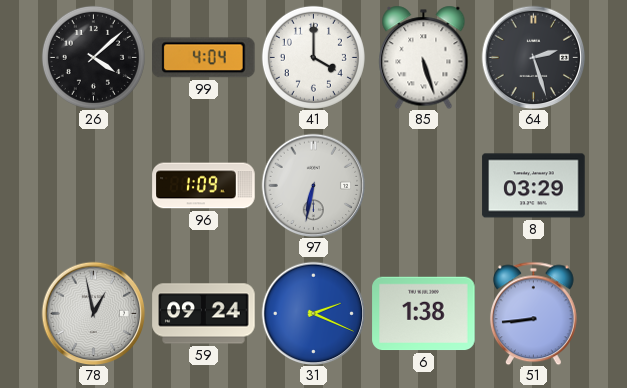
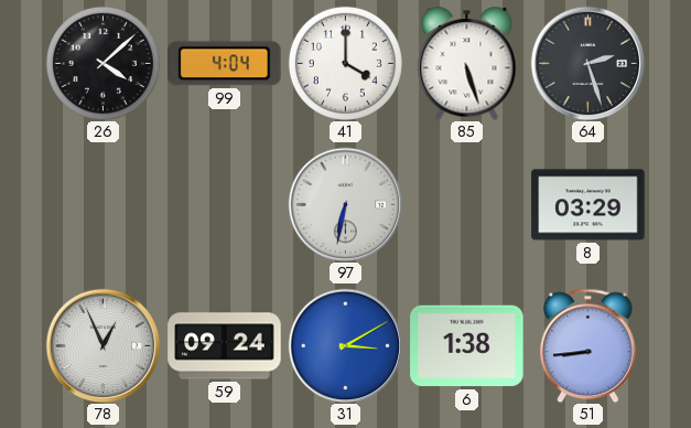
96: 1:09 -> none (204, 186)
78: 12:58 -> 12:56 (102, 345)
31: 2:19 -> 3:10 (345, 345)
